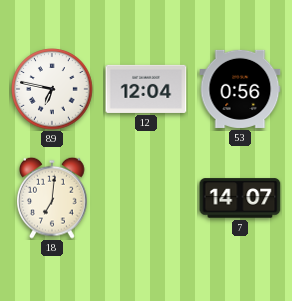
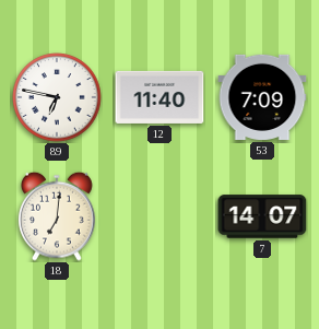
12: 12:04 -> 11:40 (159, 97)
53: 0:56 -> 7:09 (262, 97)
